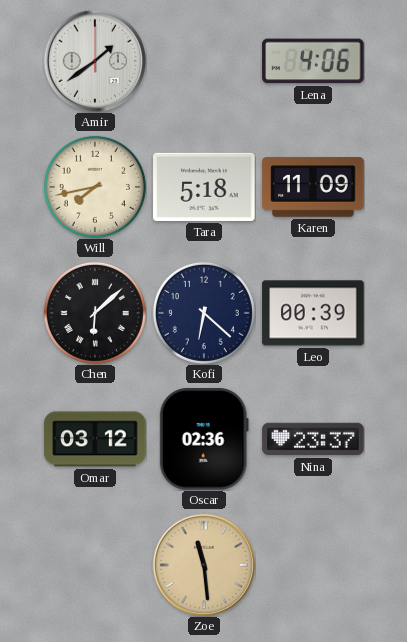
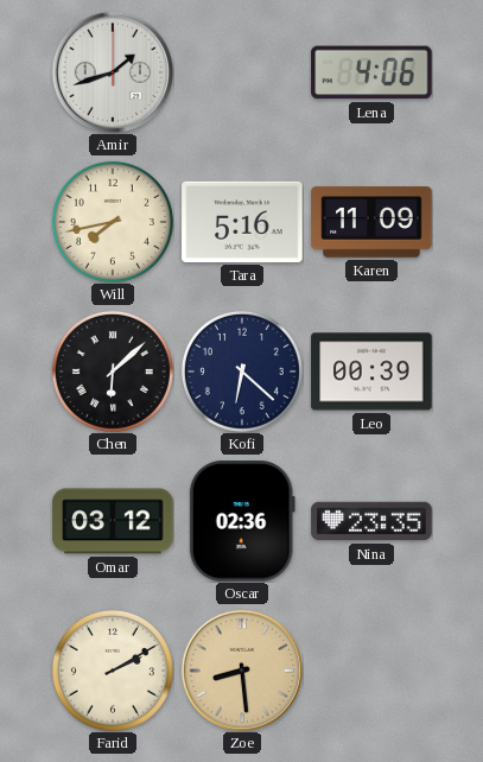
Amir: 1:39 -> 1:42 (112, 71)
Tara: 5:18 -> 5:16 (242, 222)
Nina: 23:37 -> 23:35 (371, 521)
Farid: none -> 2:10 (113, 671)
Zoe: 11:29 -> 8:29 (241, 669)
